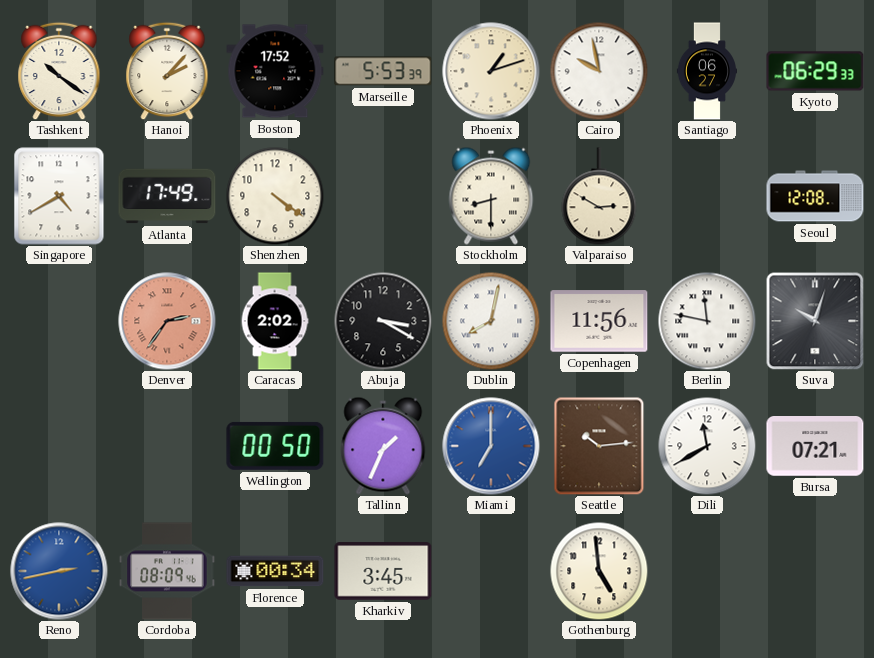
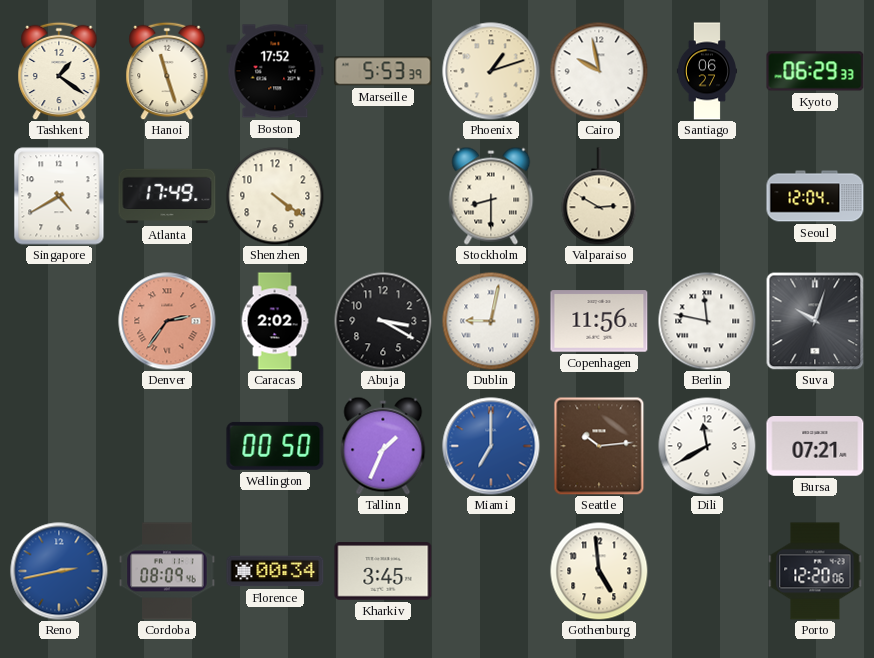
Tashkent: 10:21 -> 1:21 (59, 71)
Hanoi: 2:07 -> 11:27 (167, 71)
Seoul: 12:08 -> 12:04 (815, 196)
Dublin: 8:02 -> 9:02 (491, 321)
Porto: none -> 12:20 (815, 571)
